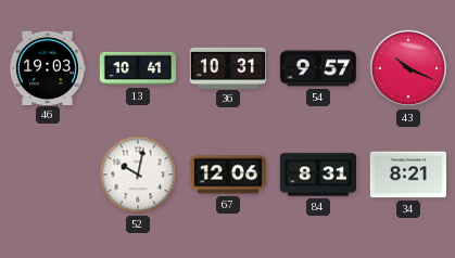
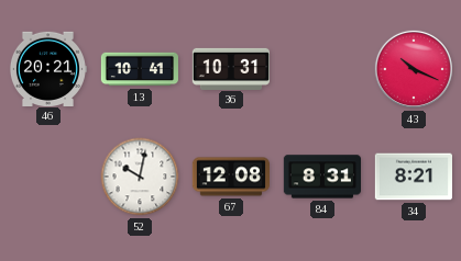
46: 19:03 -> 20:21 (47, 68)
54: 9:57 -> none (317, 68)
67: 12:06 -> 12:08 (230, 177)
